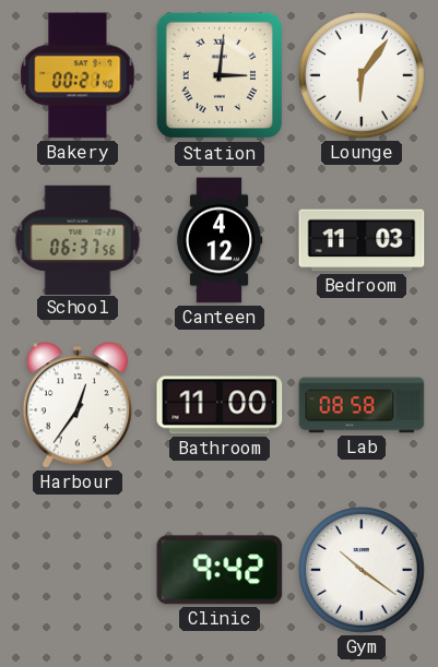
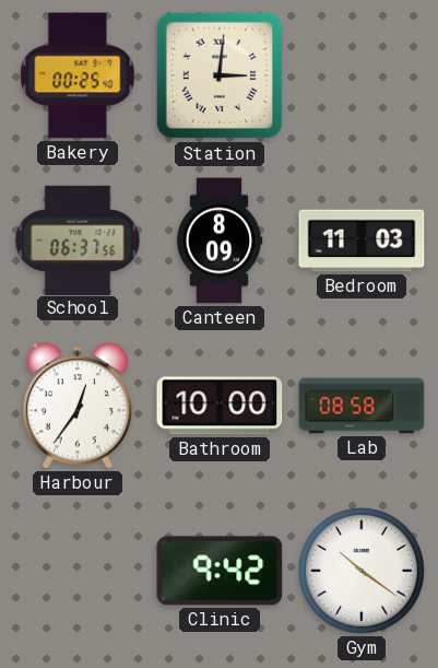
Bakery: 00:21 -> 00:25 (78, 75)
Lounge: 6:06 -> none (363, 76)
Canteen: 4:12 -> 8:09 (220, 241)
Bathroom: 11:00 -> 10:00 (220, 406)
